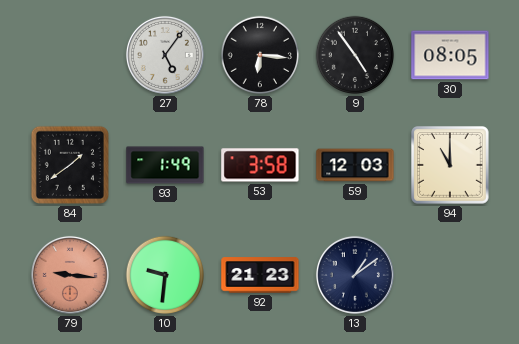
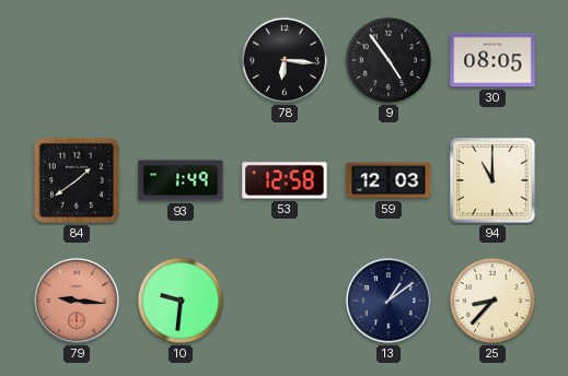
27: 5:06 -> none (165, 55)
53: 3:58 -> 12:58 (285, 180)
92: 21:23 -> none (260, 275)
25: none -> 8:37 (492, 301)
